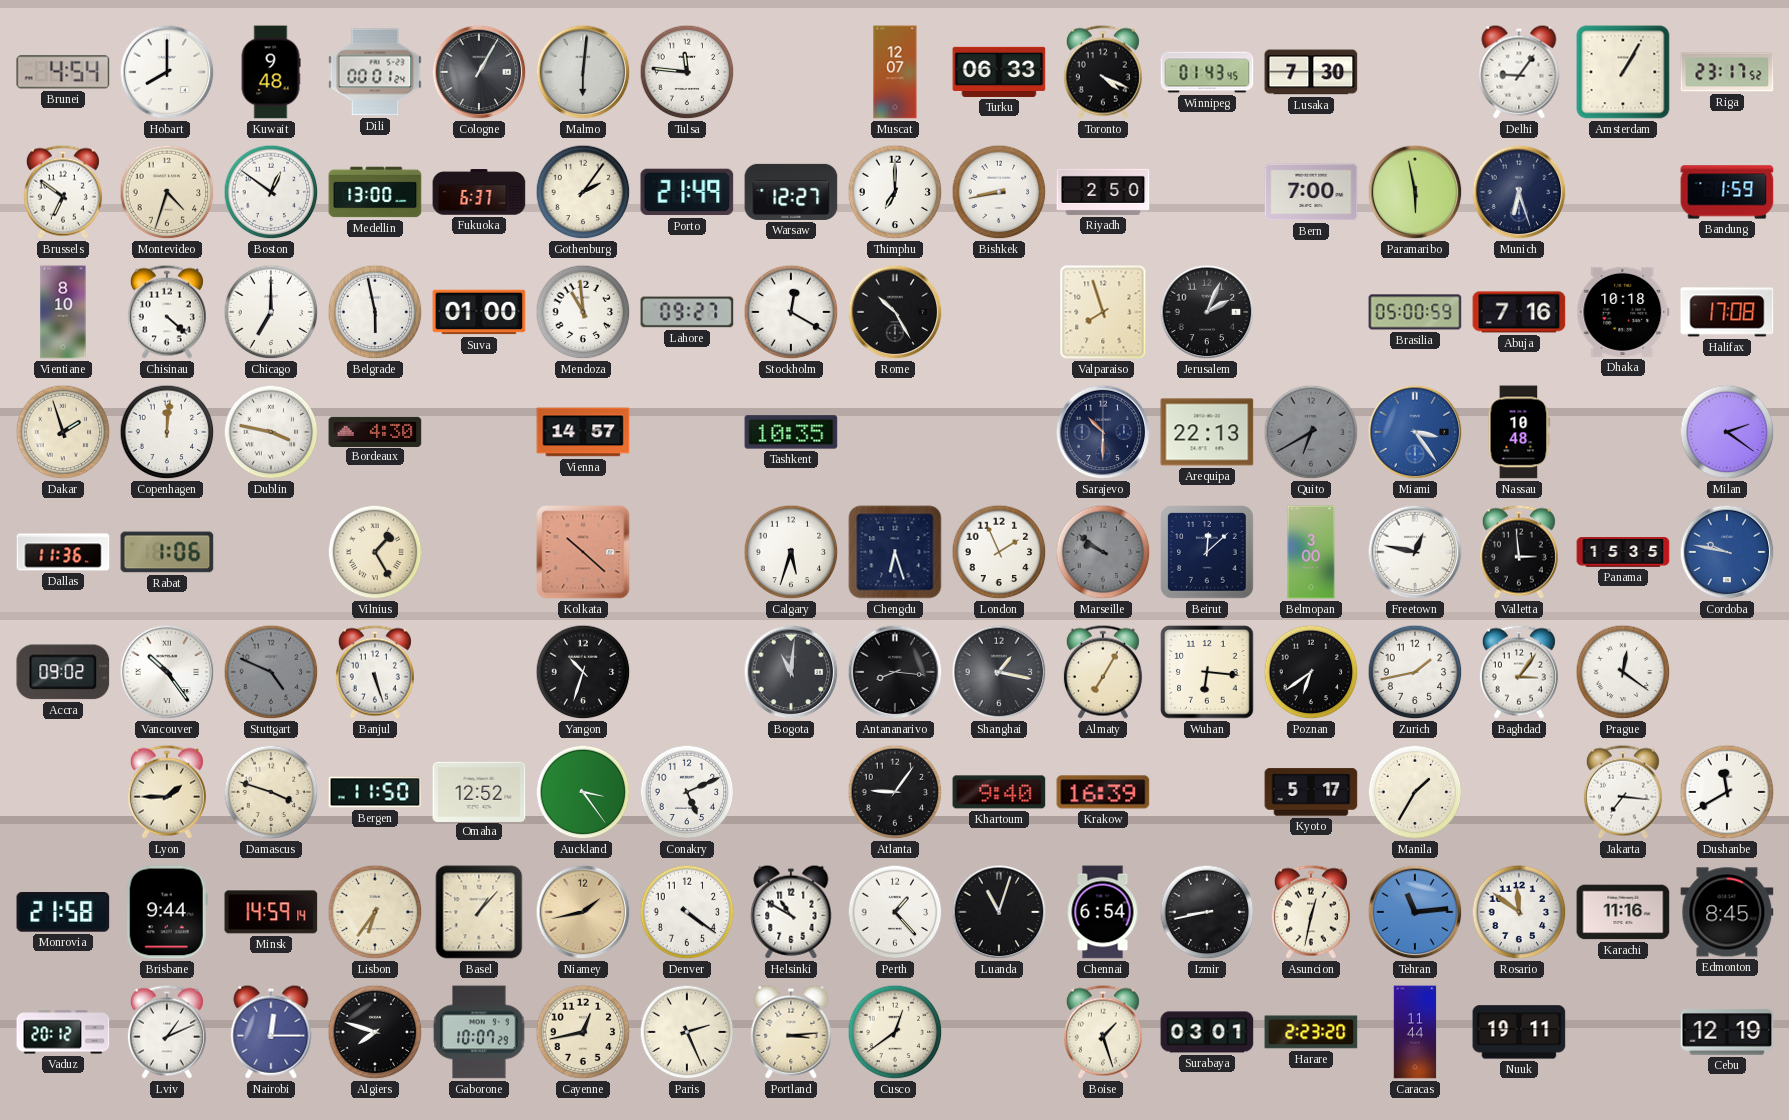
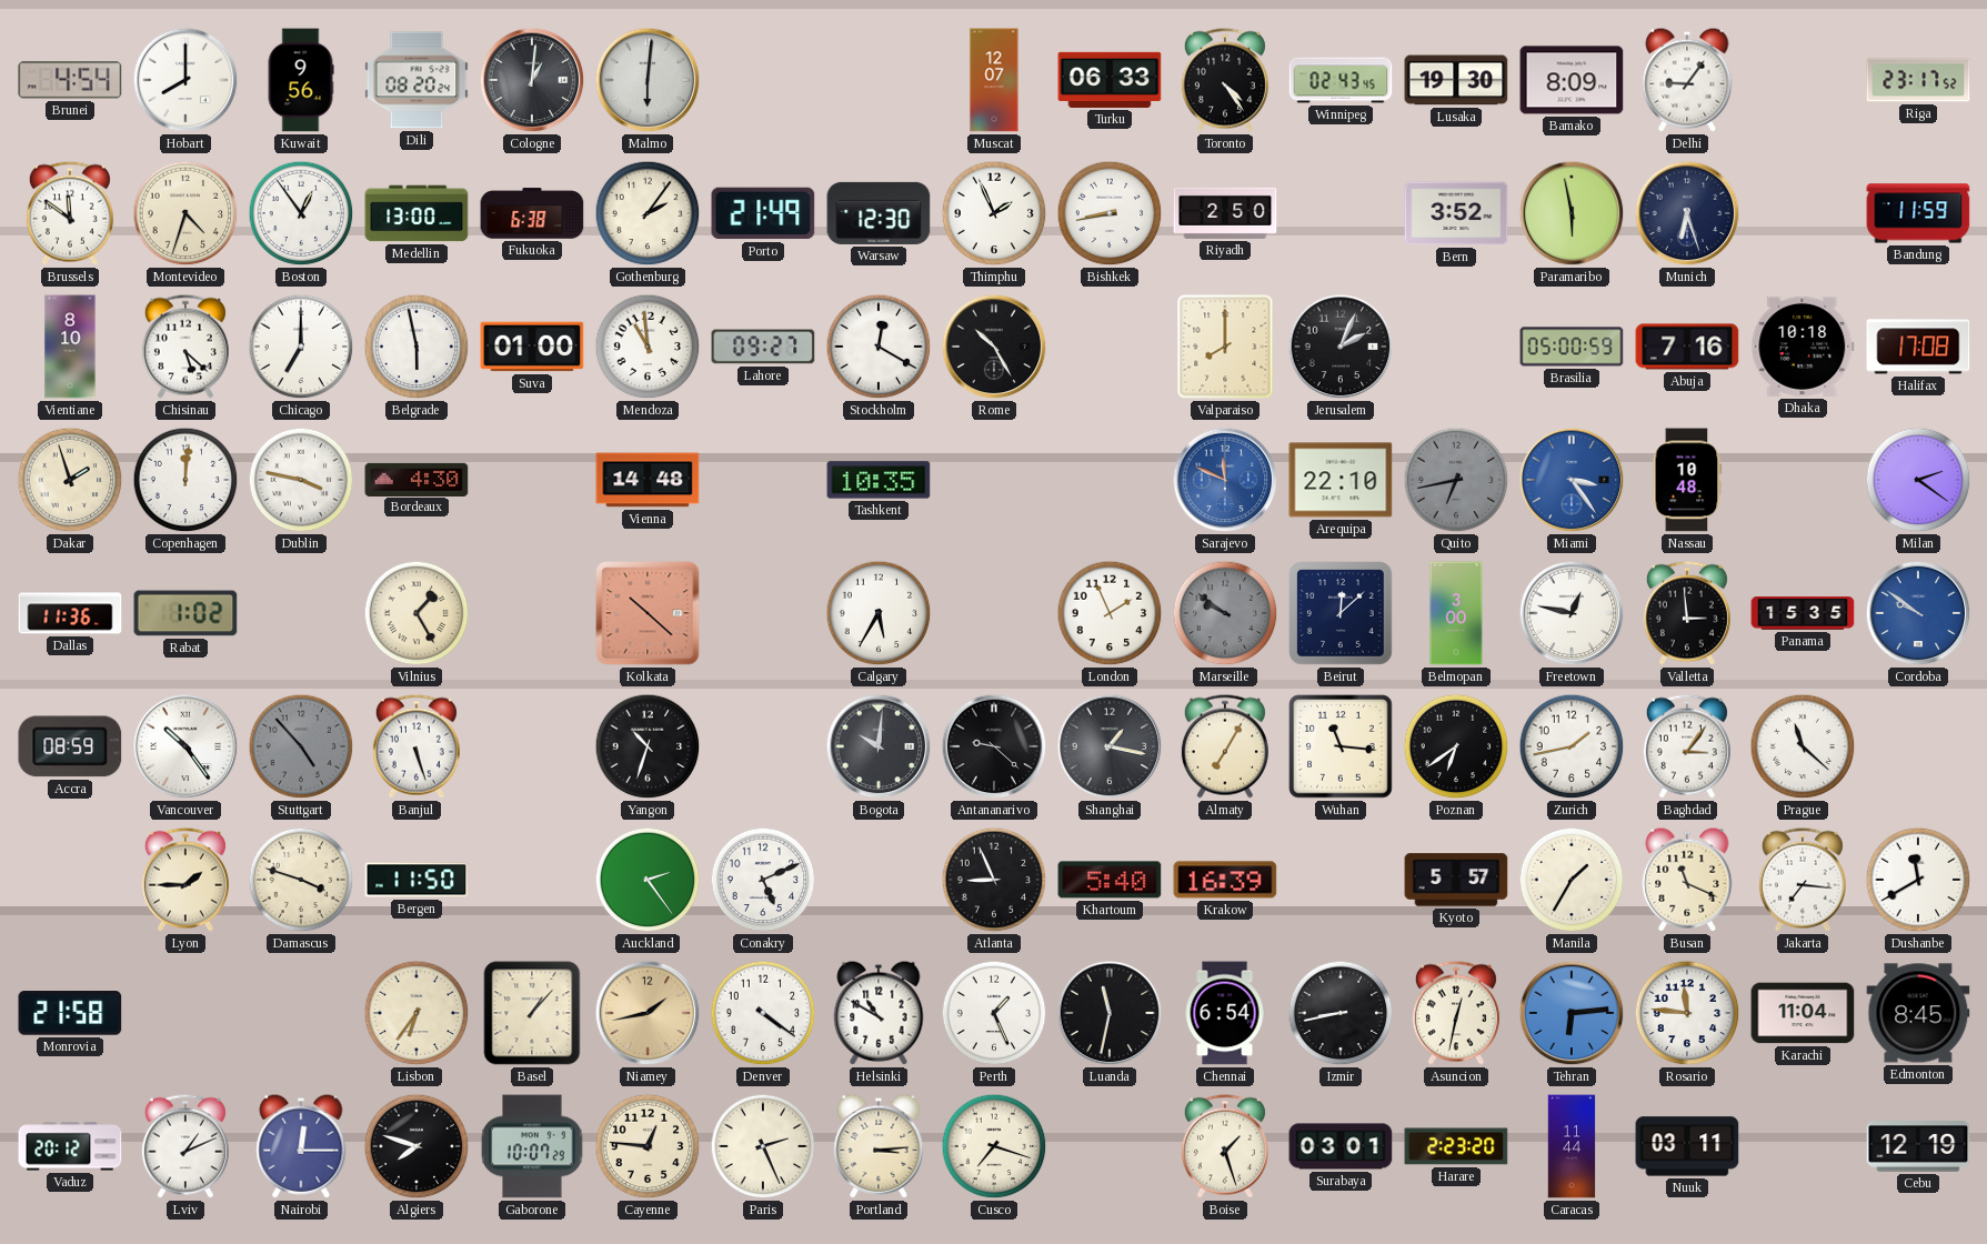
Kuwait: 9:48 -> 9:56 (301, 80)
Dili: 00:01 -> 08:20 (417, 80)
Cologne: 1:05 -> 1:01 (532, 80)
Tulsa: 11:46 -> none (687, 72)
Toronto: 4:19 -> 4:24 (1225, 80)
Winnipeg: 01:43 -> 02:43 (1341, 80)
Lusaka: 7:30 -> 19:30 (1456, 80)
Bamako: none -> 8:09 (1572, 80)
Amsterdam: 1:05 -> none (1623, 72)
Brussels: 6:51 -> 11:51 (70, 213)
Boston: 12:51 -> 12:54 (301, 213)
Fukuoka: 6:37 -> 6:38 (532, 213)
Warsaw: 12:27 -> 12:30 (879, 213)
Thimphu: 7:00 -> 1:56 (994, 213)
Bern: 7:00 -> 3:52 (1456, 213)
Bandung: 1:59 -> 11:59 (1918, 213)
Chisinau: 4:22 -> 5:22 (185, 347)
Valparaiso: 7:57 -> 8:00 (1225, 347)
Vienna: 14:57 -> 14:48 (648, 480)
Sarajevo: 10:30 -> 11:49 (1225, 480)
Sarajevo dial: navy -> blue (1225, 480)
Arequipa: 22:13 -> 22:10 (1341, 480)
Quito: 6:40 -> 6:43 (1456, 480)
Rabat: 1:06 -> 1:02 (185, 613)
Calgary: 5:33 -> 5:35 (879, 613)
Chengdu: 6:27 -> none (895, 552)
Cordoba: 9:47 -> 9:51 (1918, 613)
Accra: 09:02 -> 08:59 (70, 746)
Stuttgart: 4:49 -> 4:53 (301, 746)
Bogota: 11:01 -> 10:01 (879, 746)
Antananarivo: 8:16 -> 9:22 (994, 746)
Wuhan: 6:16 -> 11:16 (1341, 746)
Prague: 12:21 -> 11:22 (1803, 746)
Omaha: 12:52 -> none (479, 791)
Auckland: 3:24 -> 2:24 (648, 880)
Atlanta: 9:06 -> 8:56 (994, 880)
Khartoum: 9:40 -> 5:40 (1110, 880)
Kyoto: 5:17 -> 5:57 (1456, 880)
Busan: none -> 11:19 (1687, 880)
Brisbane: 9:44 -> none (167, 912)
Minsk: 14:59 -> none (271, 912)
Perth: 1:23 -> 1:26 (994, 1013)
Luanda: 11:03 -> 11:32 (1110, 1013)
Tehran: 11:14 -> 6:14 (1572, 1013)
Rosario: 11:51 -> 11:46 (1687, 1013)
Karachi: 11:16 -> 11:04 (1803, 1013)
Cayenne: 12:43 -> 12:46 (648, 1146)
Cusco: 12:39 -> 7:18 (994, 1146)
Nuuk: 19:11 -> 03:11 (1687, 1146)
